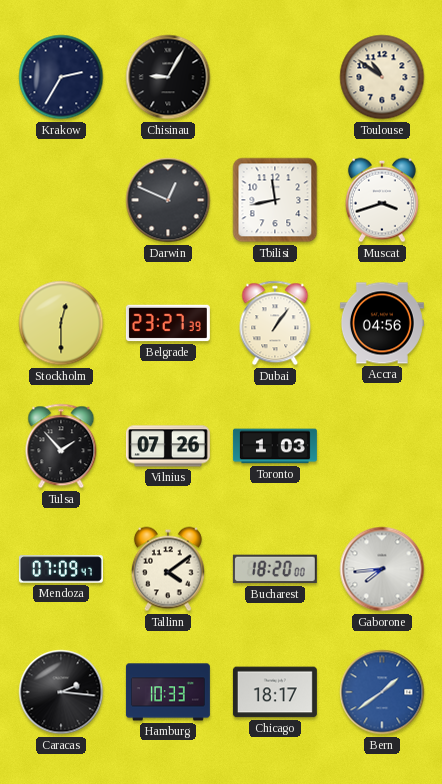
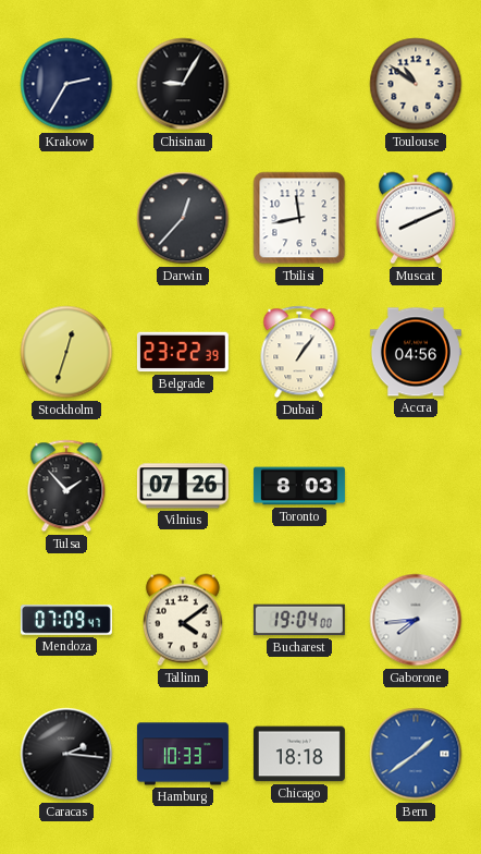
Darwin: 12:49 -> 12:37 (183, 218)
Muscat: 3:42 -> 8:11 (416, 218)
Stockholm: 12:30 -> 12:33 (66, 352)
Belgrade: 23:27 -> 23:22 (183, 352)
Toronto: 1:03 -> 8:03 (299, 486)
Bucharest: 18:20 -> 19:04 (299, 620)
Chicago: 18:17 -> 18:18 (299, 754)
